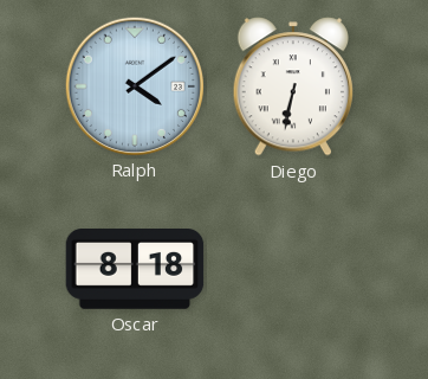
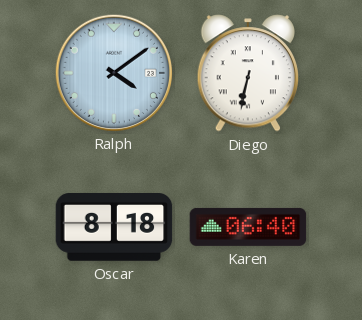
Karen: none -> 06:40 (248, 227)
